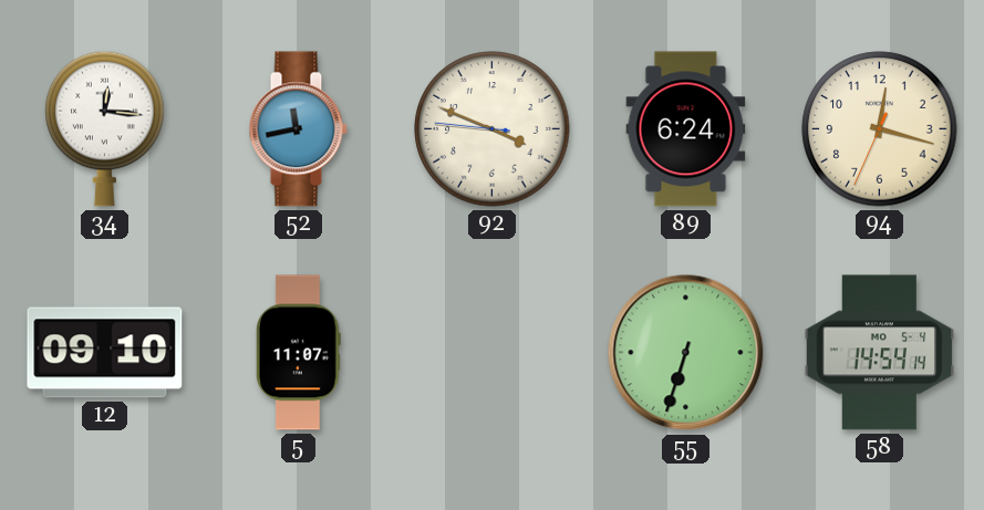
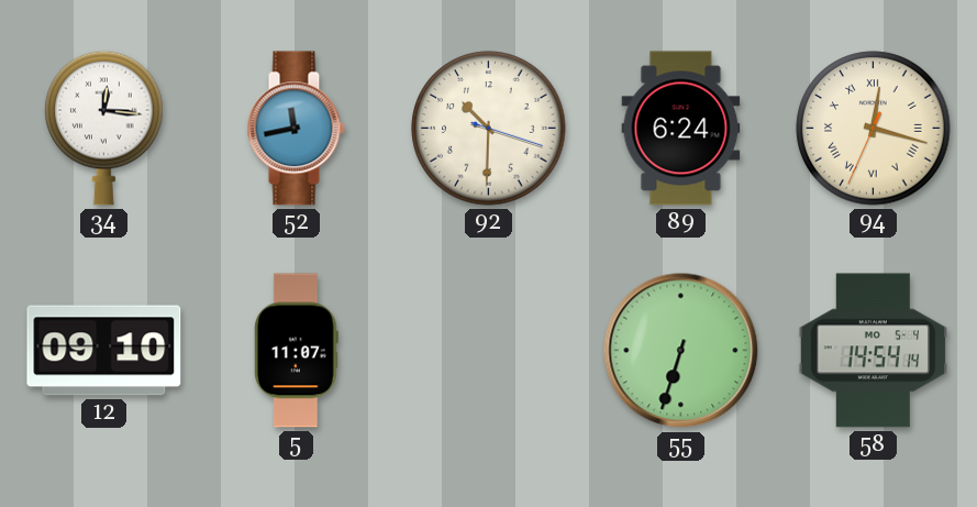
92: 3:48 -> 10:30 (489, 129)
94 numerals: Arabic -> Roman (874, 129)
